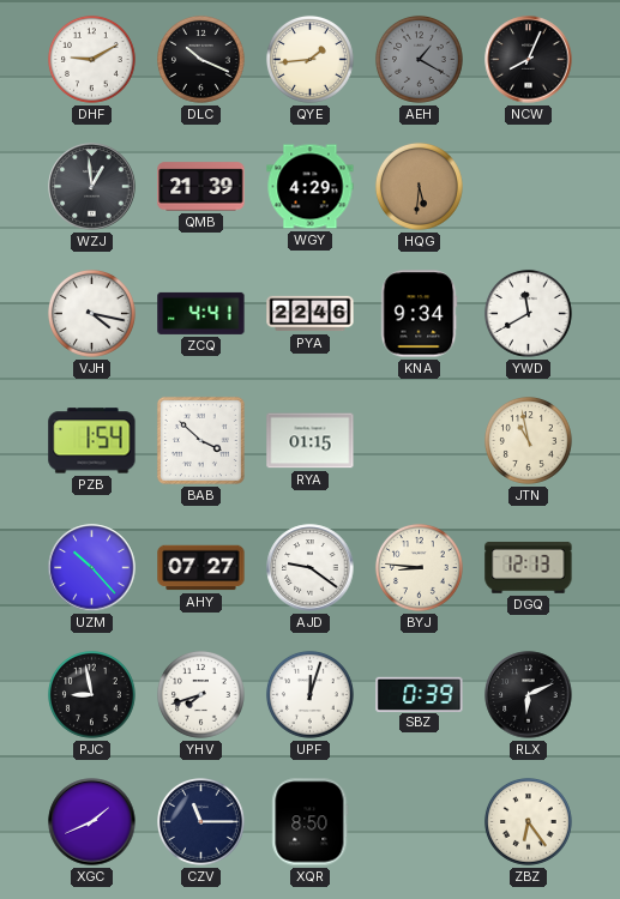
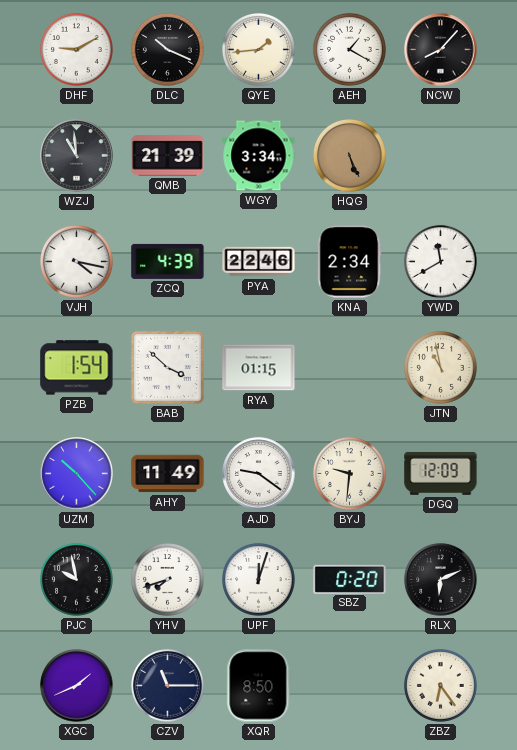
AEH dial: grey -> white (349, 49)
NCW: 8:04 -> 8:07 (441, 50)
WZJ: 12:59 -> 10:59 (77, 156)
WGY: 4:29 -> 3:34 (259, 156)
HQG: 5:31 -> 5:26 (349, 155)
ZCQ: 4:41 -> 4:39 (168, 261)
KNA: 9:34 -> 2:34 (350, 262)
AHY: 07:27 -> 11:49 (168, 474)
BYJ: 8:46 -> 9:31 (349, 473)
DGQ: 12:13 -> 12:09 (441, 474)
PJC: 8:58 -> 9:58 (76, 579)
SBZ: 0:39 -> 0:20 (350, 579)
